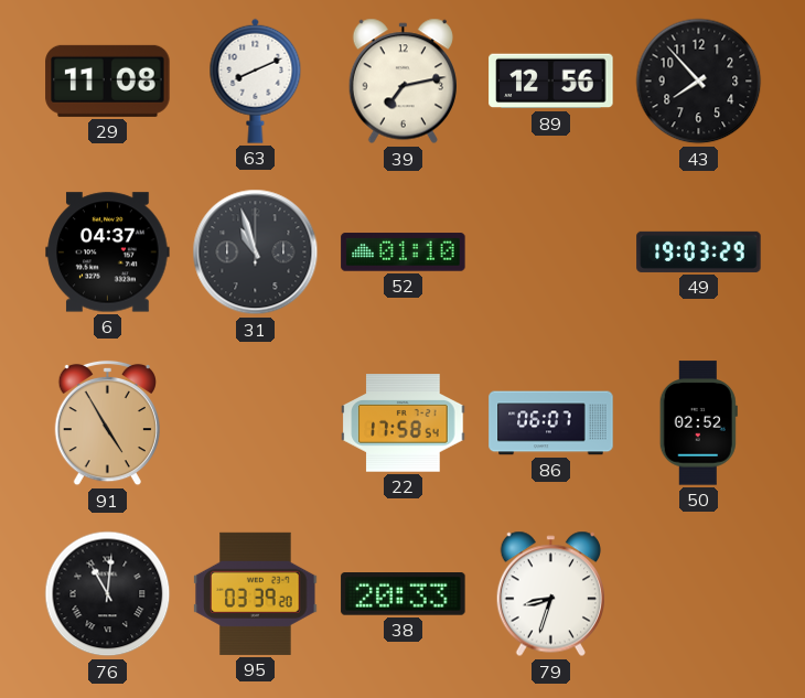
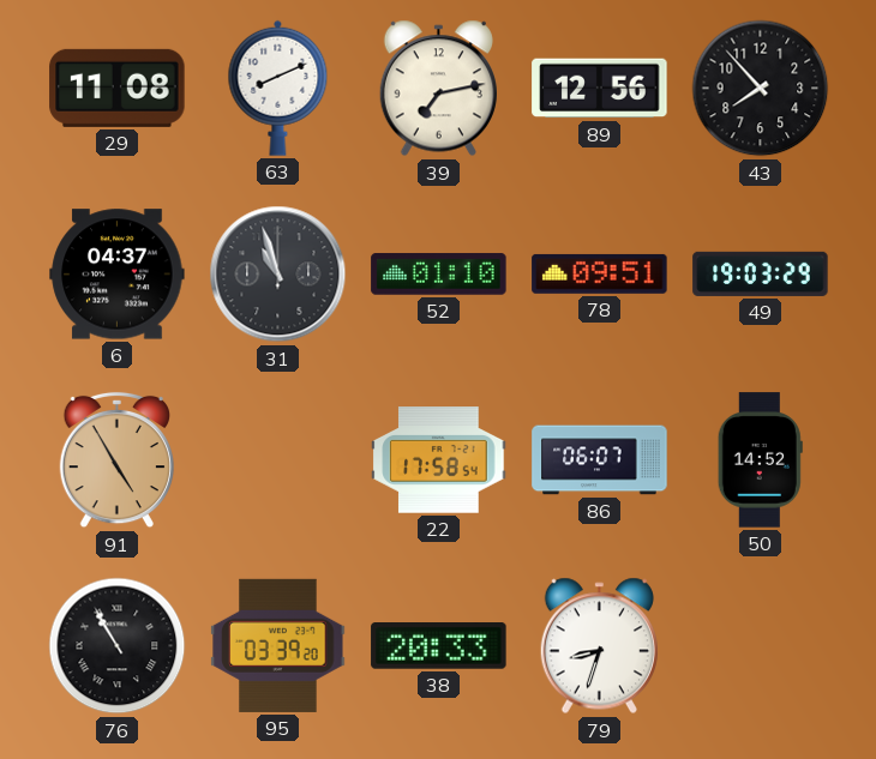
78: none -> 09:51 (600, 273)
50: 02:52 -> 14:52 (760, 460)
76: 11:01 -> 10:55 (118, 646)
